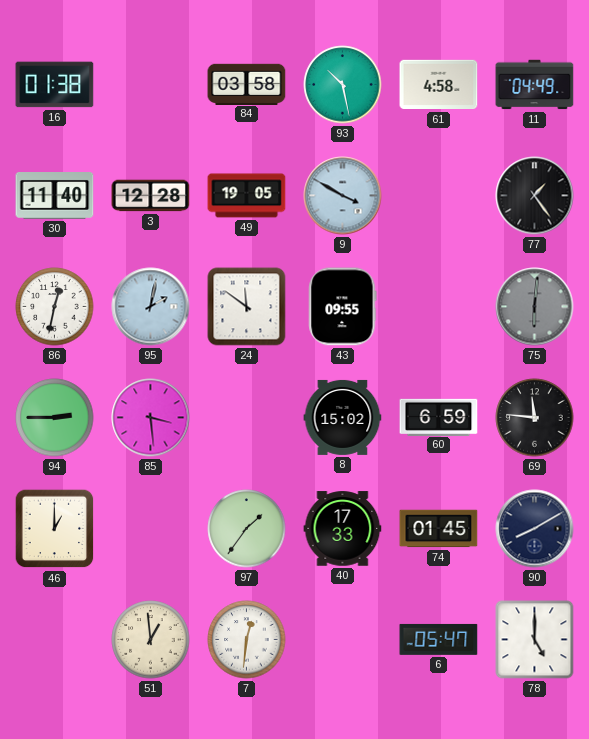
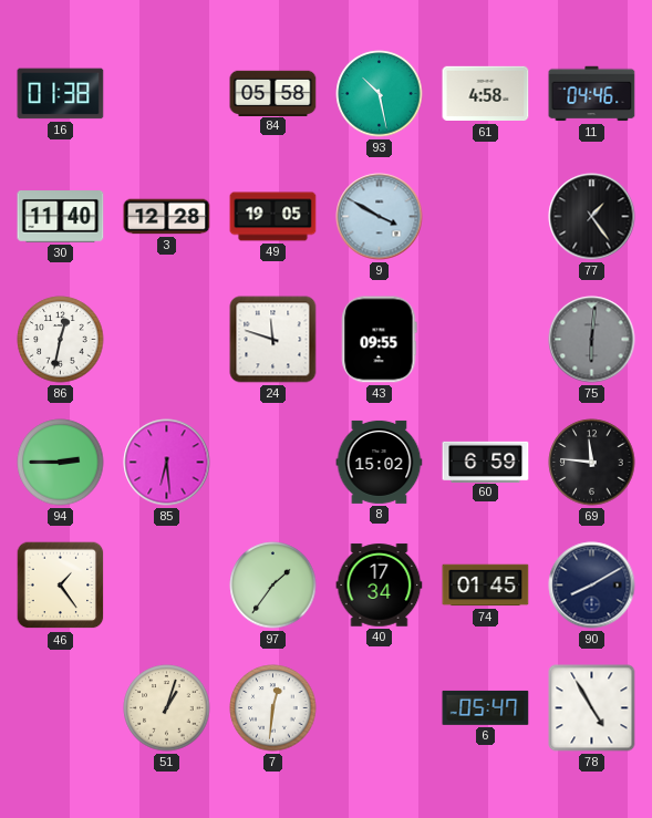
84: 03:58 -> 05:58 (273, 93)
11: 04:49 -> 04:46 (592, 94)
95: 2:02 -> none (151, 307)
24: 11:51 -> 11:48 (273, 340)
85: 3:29 -> 6:29 (167, 463)
46: 1:00 -> 1:24 (61, 586)
40: 17:33 -> 17:34 (380, 586)
51: 12:59 -> 1:03 (167, 708)
78: 5:00 -> 4:55 (592, 708)
